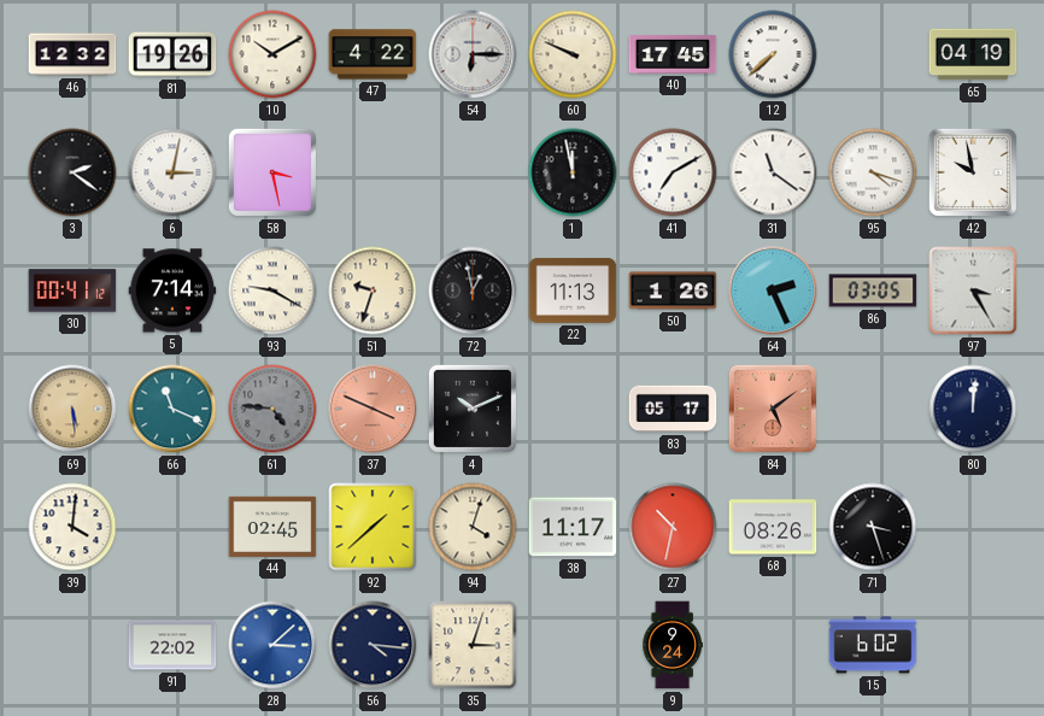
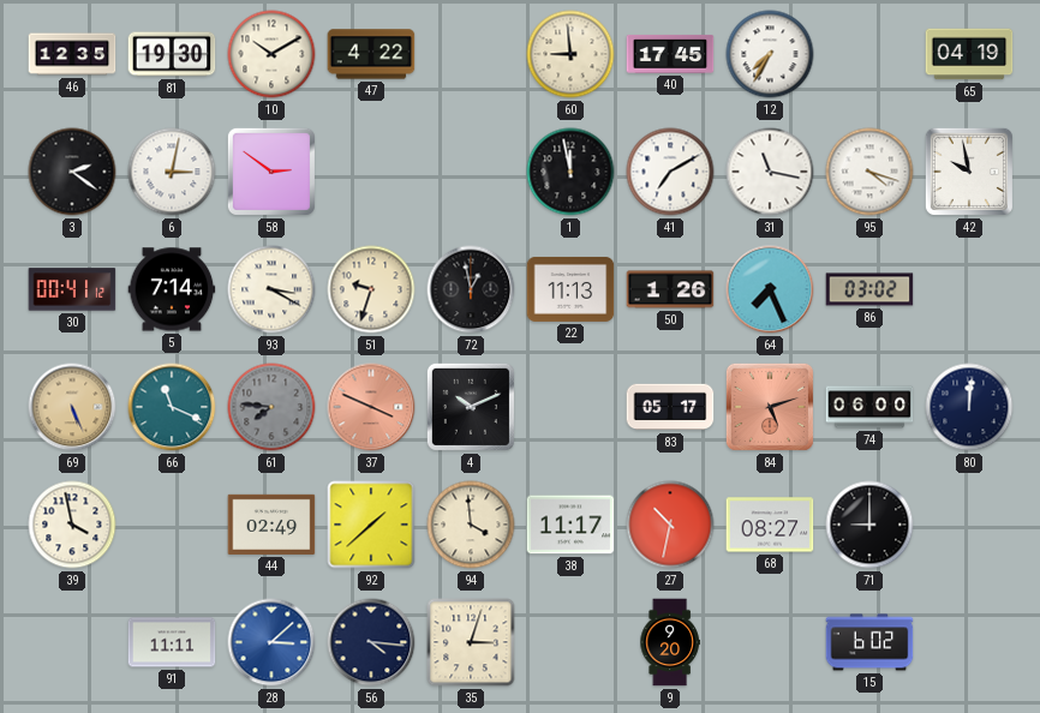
46: 12:32 -> 12:35 (72, 54)
81: 19:26 -> 19:30 (172, 54)
54: 6:15 -> none (473, 54)
60: 9:49 -> 8:59 (570, 54)
12: 7:38 -> 7:35 (770, 54)
58: 3:28 -> 2:51 (271, 172)
31: 11:21 -> 11:17 (770, 172)
93: 9:20 -> 3:20 (271, 289)
64: 2:26 -> 7:26 (770, 289)
86: 03:05 -> 03:02 (869, 289)
97: 3:25 -> none (973, 290)
69: 5:29 -> 5:26 (72, 407)
61: 4:46 -> 7:46 (271, 407)
84: 5:09 -> 5:12 (770, 407)
74: none -> 06:00 (869, 407)
39: 4:01 -> 3:58 (72, 525)
44: 02:45 -> 02:49 (271, 525)
94: 4:03 -> 3:59 (471, 525)
68: 08:26 -> 08:27 (770, 525)
71: 3:27 -> 9:00 (869, 525)
91: 22:02 -> 11:11 (172, 642)
9: 9:24 -> 9:20 (670, 642)
